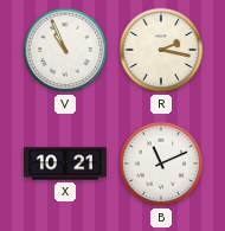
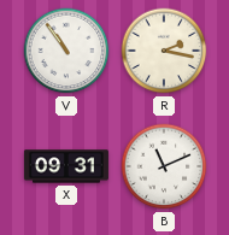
V: 10:56 -> 10:54 (66, 51)
X: 10:21 -> 09:31 (66, 166)
